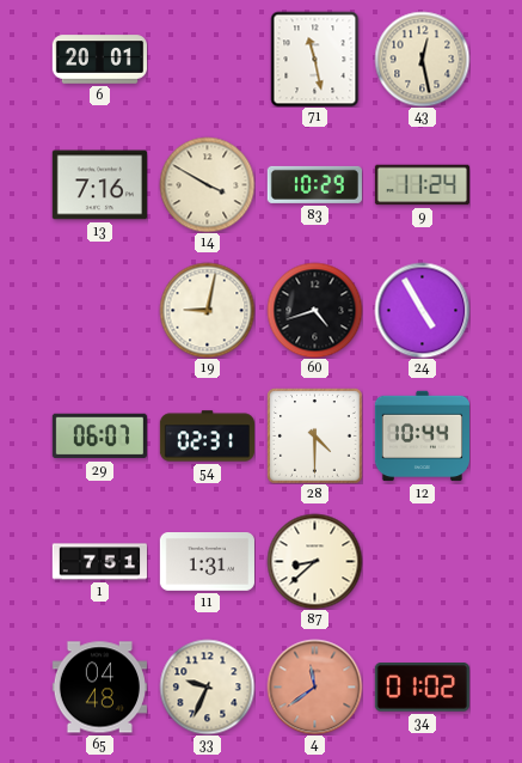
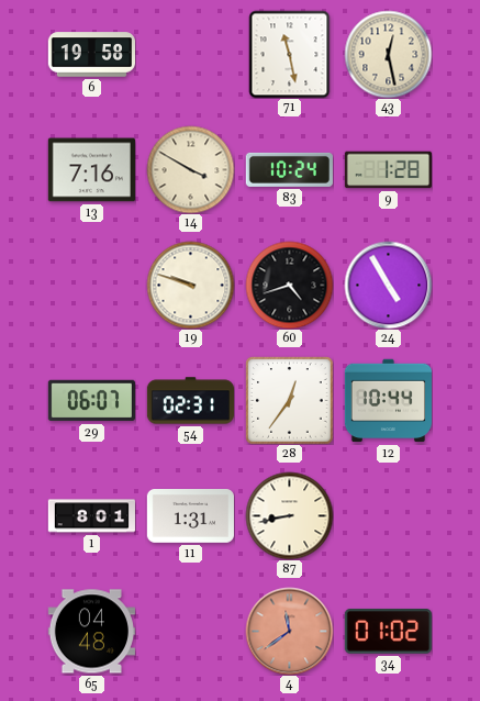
6: 20:01 -> 19:58 (91, 55)
83: 10:29 -> 10:24 (289, 169)
9: 11:24 -> 1:28 (388, 170)
19: 9:02 -> 9:48 (190, 285)
28: 4:30 -> 12:36 (289, 400)
1: 7:51 -> 8:01 (91, 516)
87: 8:38 -> 8:43 (289, 515)
33: 9:34 -> none (207, 686)
